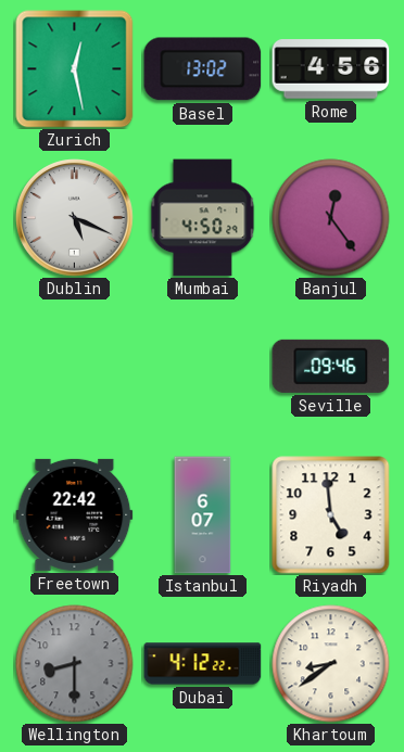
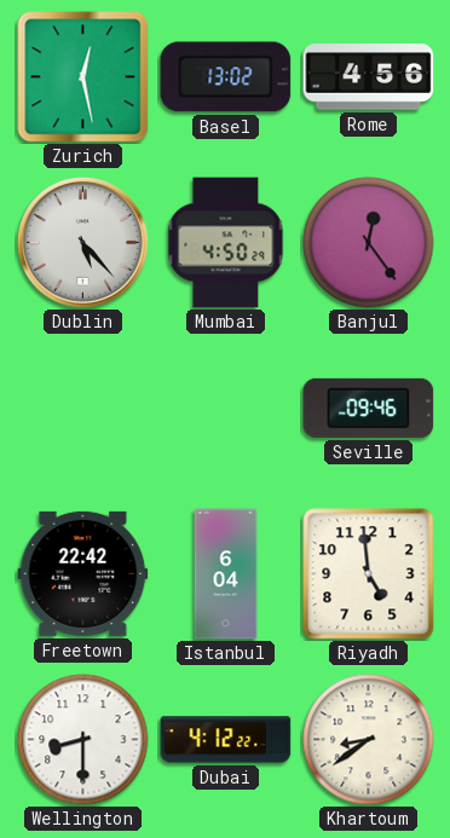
Dublin: 5:19 -> 5:23 (83, 243)
Istanbul: 6:07 -> 6:04 (226, 574)
Wellington dial: grey -> white (83, 740)
